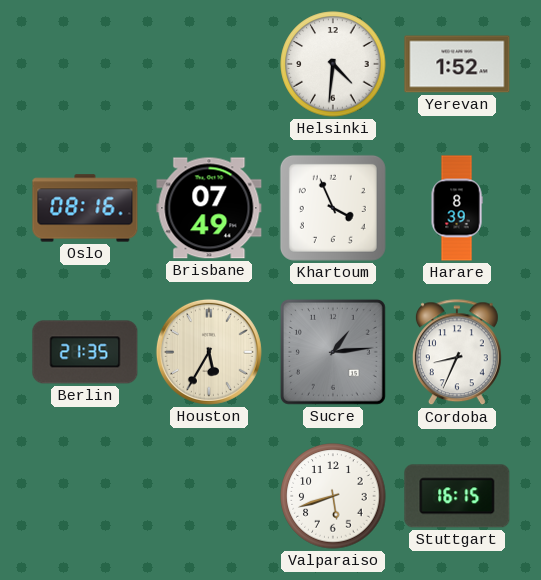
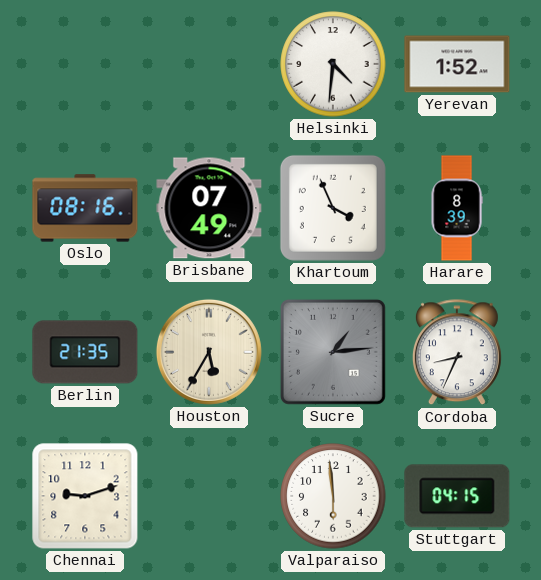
Chennai: none -> 9:12 (85, 496)
Valparaiso: 5:42 -> 5:59 (333, 496)
Stuttgart: 16:15 -> 04:15 (457, 496)
